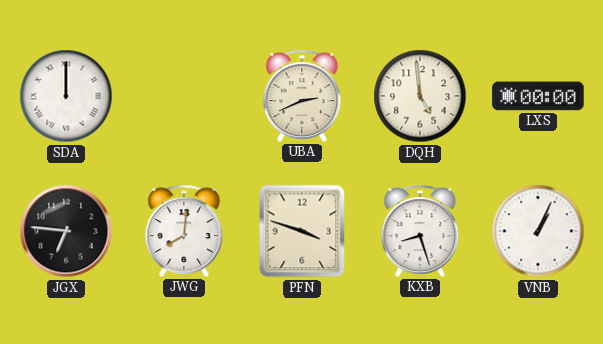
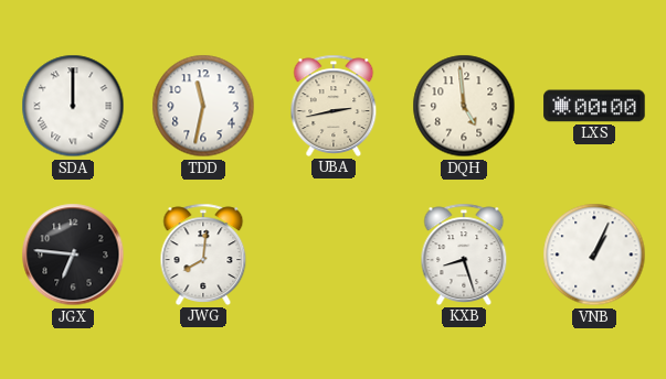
TDD: none -> 11:32 (203, 106)
UBA: 2:41 -> 2:43 (334, 106)
PFN: 3:48 -> none (302, 231)
